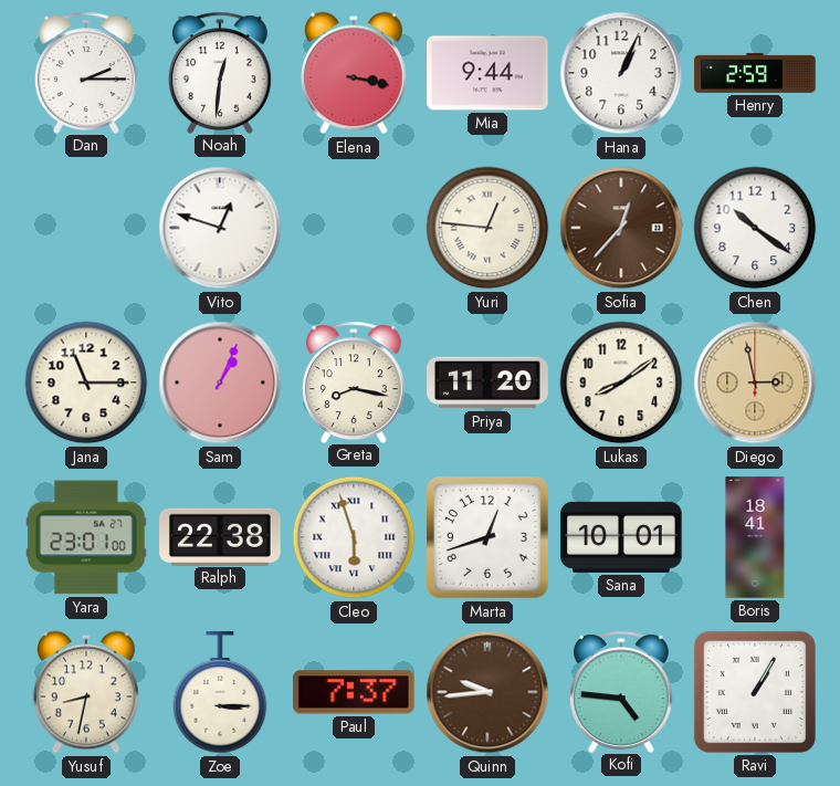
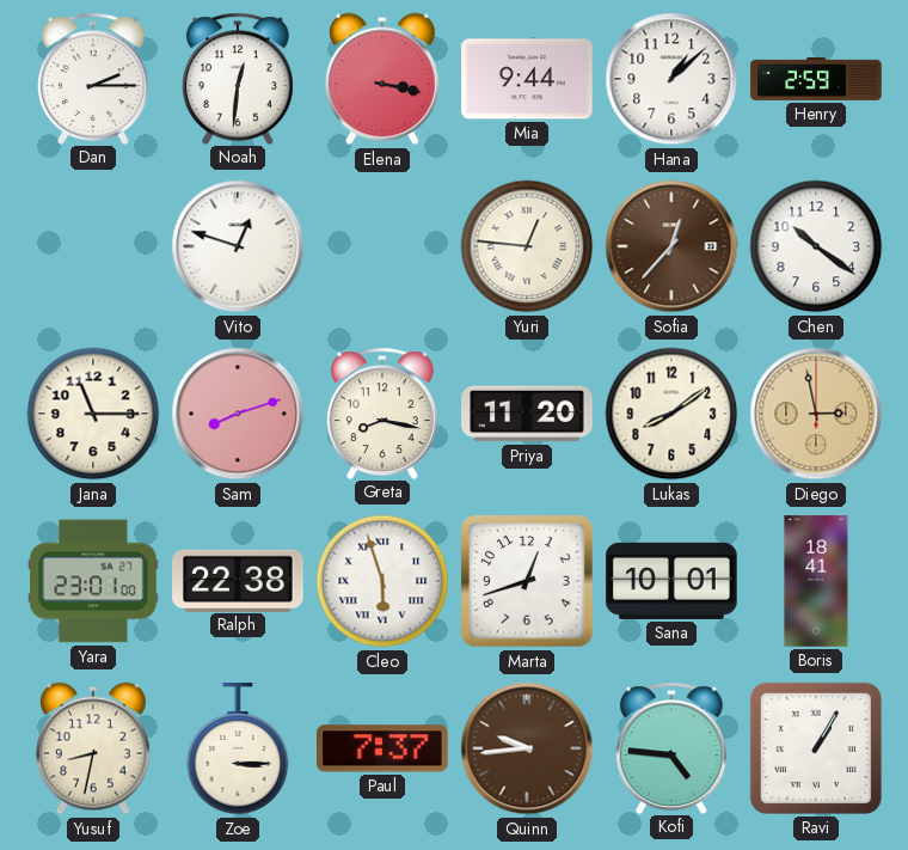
Hana: 1:04 -> 1:08 (671, 79)
Sam: 1:04 -> 8:12 (238, 414)
